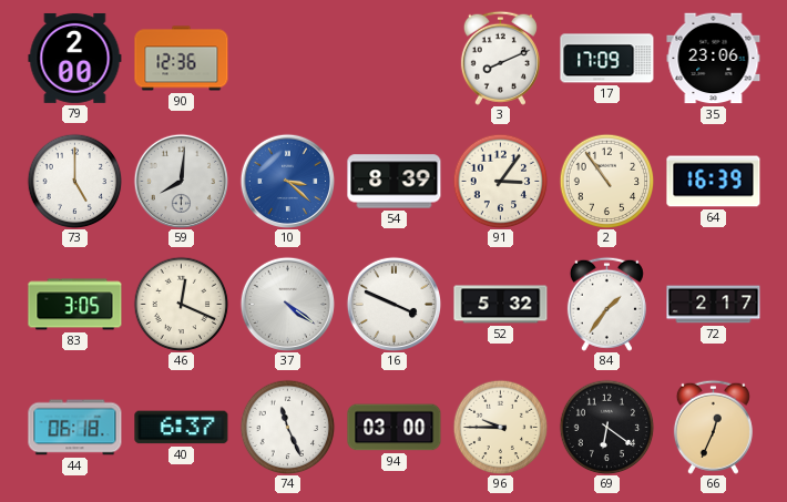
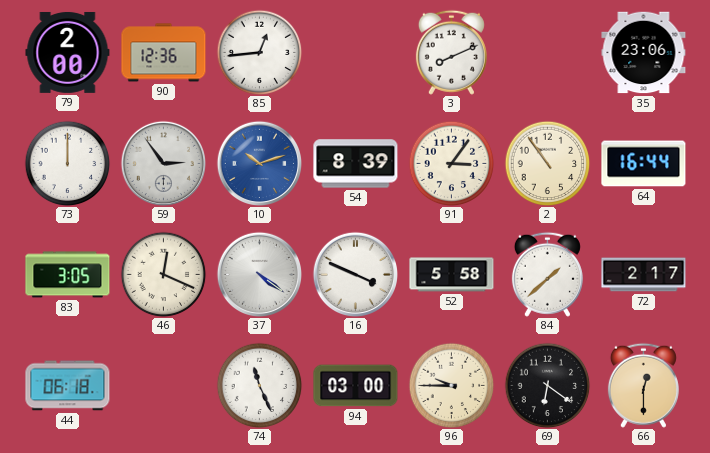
85: none -> 12:44 (259, 52)
17: 17:09 -> none (607, 59)
73: 5:00 -> 12:00 (67, 163)
59: 8:01 -> 2:54 (163, 163)
10: 3:22 -> 10:12 (259, 163)
64: 16:39 -> 16:44 (644, 164)
52: 5:32 -> 5:58 (452, 275)
84: 1:36 -> 1:38 (547, 274)
40: 6:37 -> none (182, 428)
66: 12:34 -> 12:30 (643, 385)
